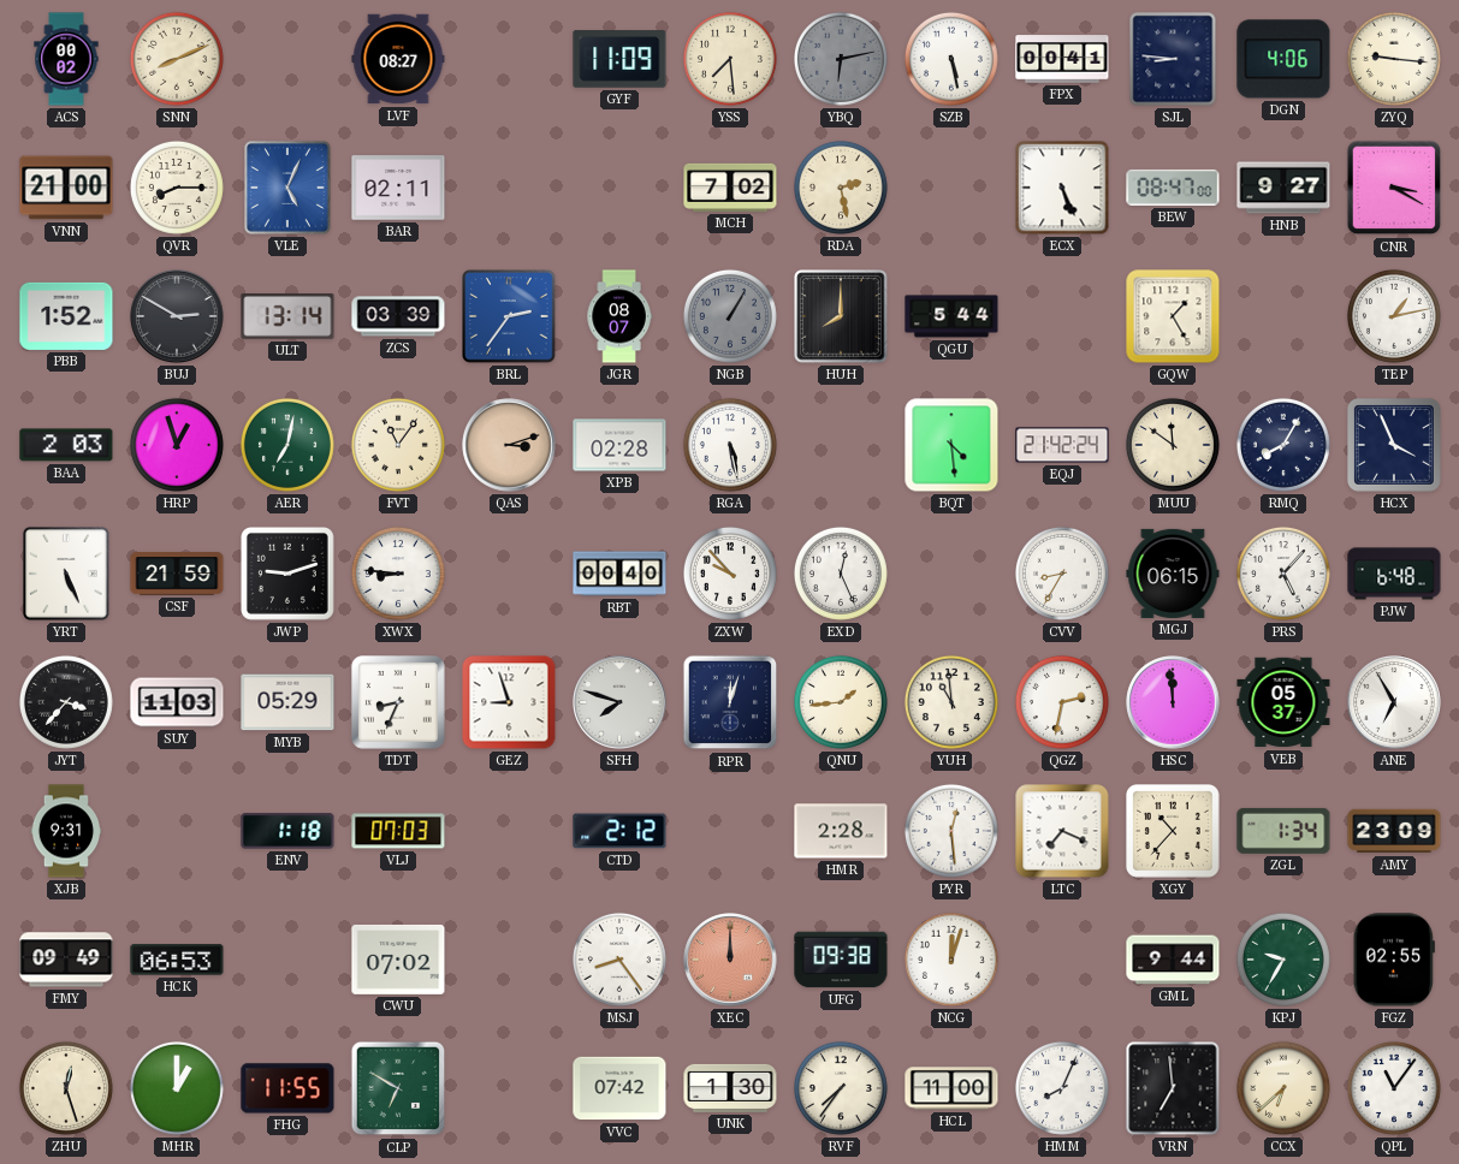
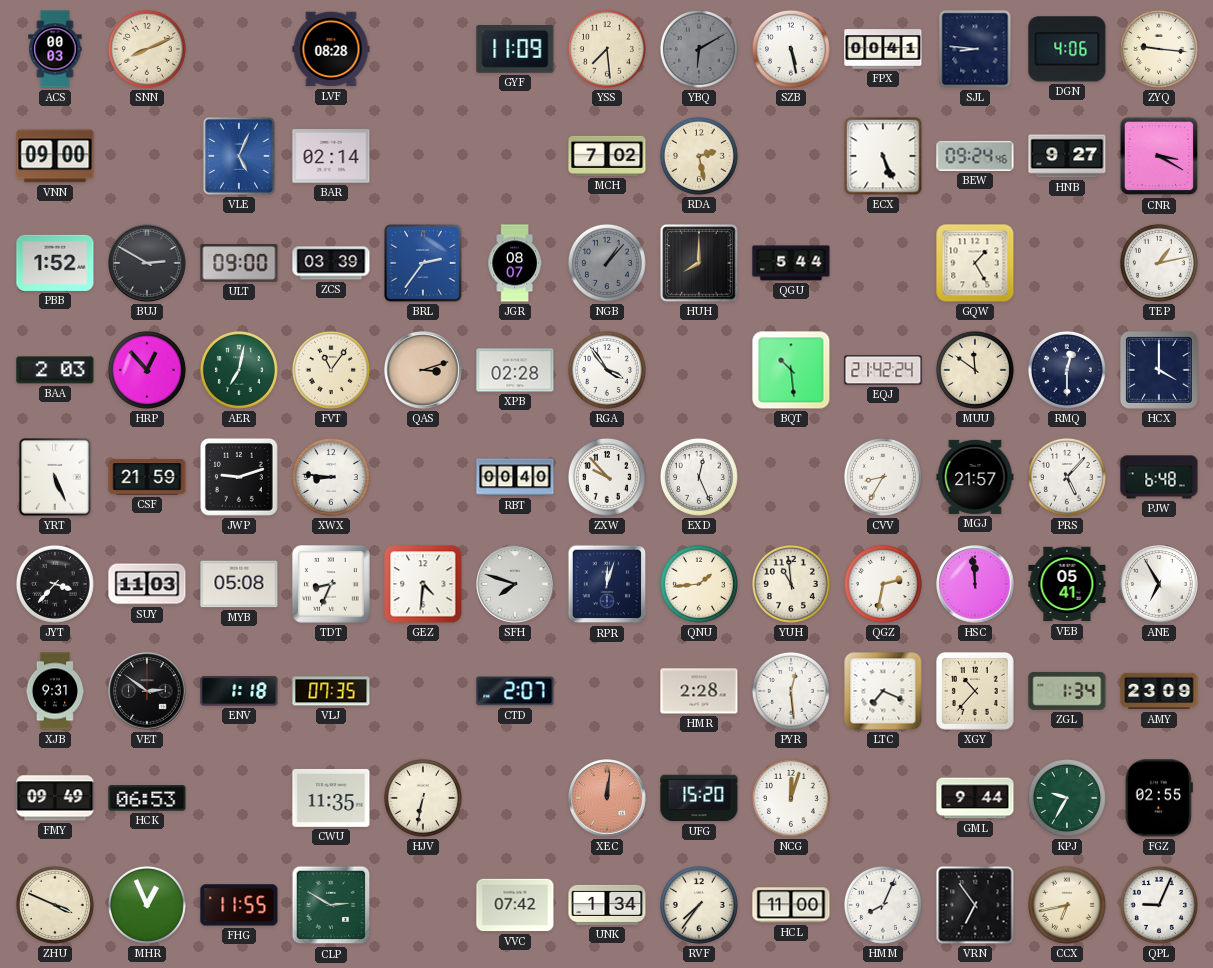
ACS: 00:02 -> 00:03 (55, 49)
LVF: 08:27 -> 08:28 (331, 49)
YBQ: 6:13 -> 6:10 (699, 49)
VNN: 21:00 -> 09:00 (55, 156)
QVR: 8:15 -> none (177, 188)
BAR: 02:11 -> 02:14 (331, 156)
BEW: 08:47 -> 09:24 (975, 156)
ULT: 13:14 -> 09:00 (239, 264)
NGB: 1:05 -> 1:07 (607, 263)
HRP: 12:57 -> 12:53 (147, 370)
RGA: 5:28 -> 3:54 (607, 370)
BQT: 4:29 -> 10:29 (791, 370)
RMQ: 8:05 -> 12:30 (1067, 370)
HCX: 3:56 -> 4:00 (1160, 371)
MGJ: 06:15 -> 21:57 (975, 477)
MYB: 05:29 -> 05:08 (239, 584)
GEZ: 8:57 -> 4:31 (423, 584)
VEB: 05:37 -> 05:41 (1067, 584)
VET: none -> 2:51 (147, 691)
VLJ: 07:03 -> 07:35 (331, 691)
CTD: 2:12 -> 2:07 (515, 691)
CWU: 07:02 -> 11:35 (331, 798)
HJV: none -> 6:32 (423, 798)
MSJ: 8:24 -> none (619, 960)
XEC: 12:00 -> 12:01 (607, 798)
UFG: 09:38 -> 15:20 (699, 798)
ZHU: 12:27 -> 3:49 (55, 905)
MHR: 1:00 -> 12:56 (147, 905)
CLP: 6:50 -> 2:50 (331, 905)
UNK: 1:30 -> 1:34 (607, 905)
VRN: 6:59 -> 6:54 (975, 905)
CCX: 6:38 -> 6:43 (1067, 905)
QPL: 11:06 -> 9:04 (1159, 905)
